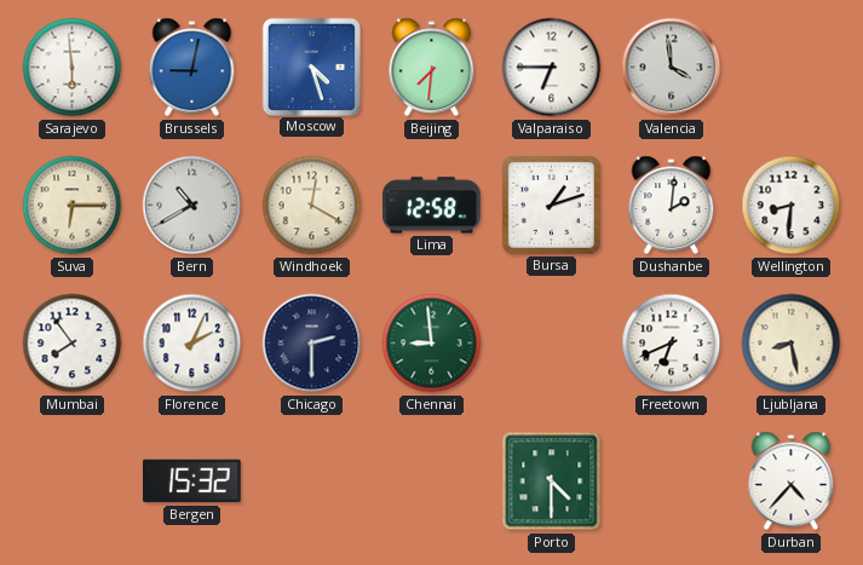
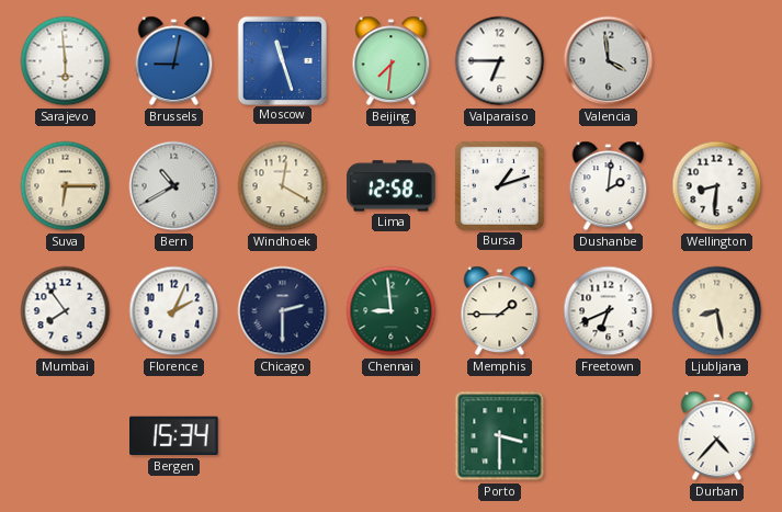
Moscow: 4:27 -> 11:27 (282, 60)
Memphis: none -> 1:45 (500, 311)
Bergen: 15:32 -> 15:34 (174, 436)
Porto: 4:30 -> 3:30 (500, 436)
